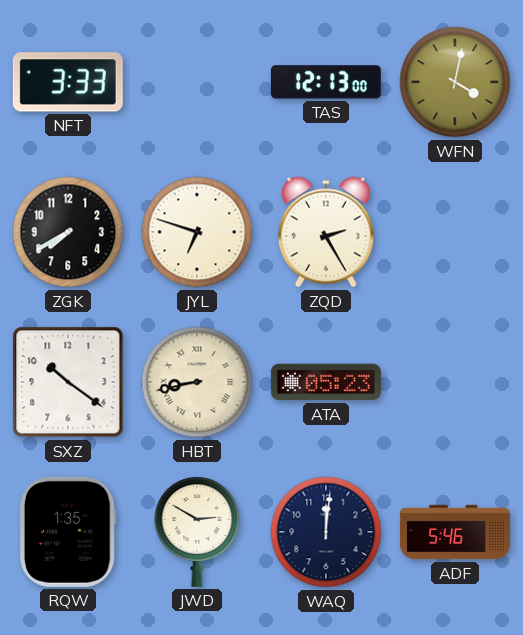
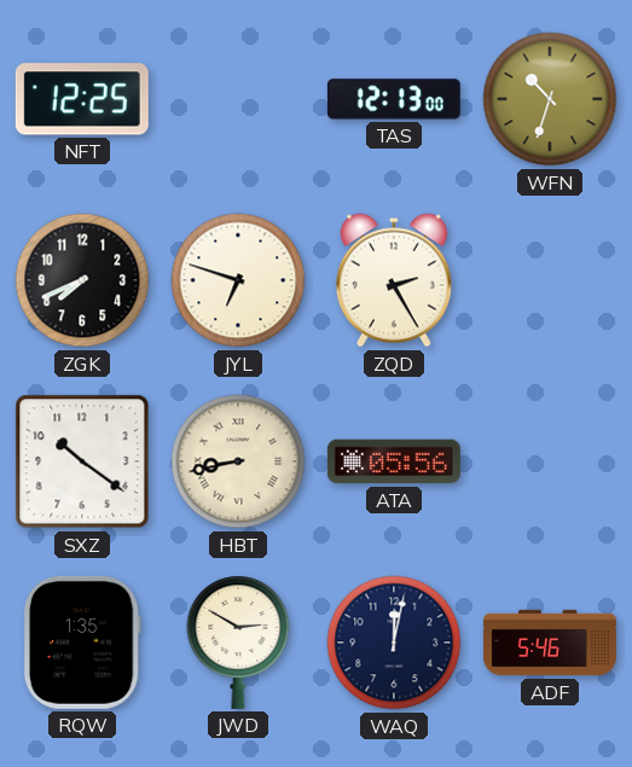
NFT: 3:33 -> 12:25 (82, 99)
WFN: 4:02 -> 10:33 (550, 99)
ZGK: 7:40 -> 7:41 (82, 280)
ATA: 05:23 -> 05:56 (394, 461)
WAQ: 12:01 -> 12:02 (394, 643)
